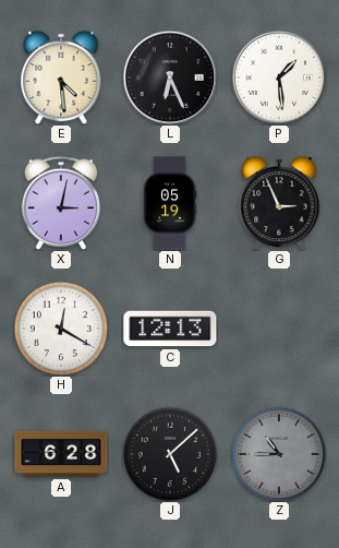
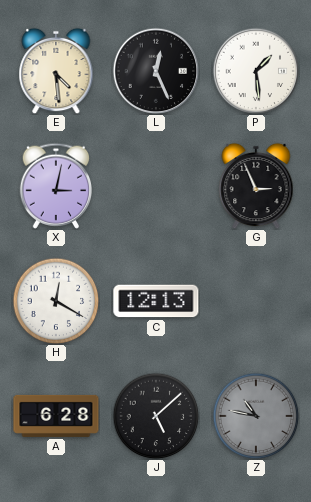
L: 6:26 -> 12:26 (156, 71)
N: 05:19 -> none (170, 203)
Z: 10:45 -> 10:47 (256, 416)
